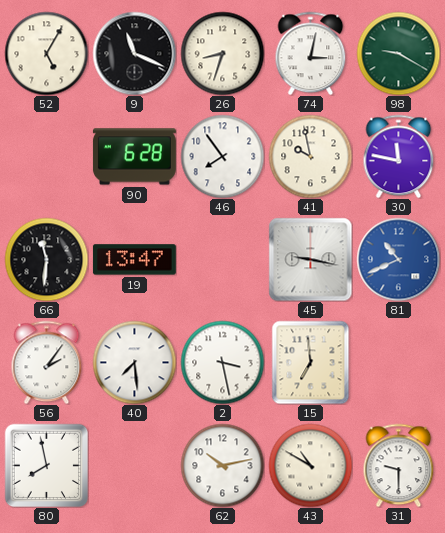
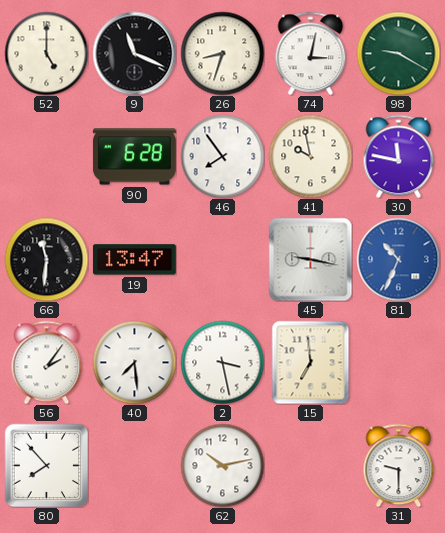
52: 5:05 -> 5:00 (46, 53)
81: 10:41 -> 10:34 (398, 259)
80: 7:58 -> 7:53 (46, 465)
43: 10:50 -> none (310, 465)
